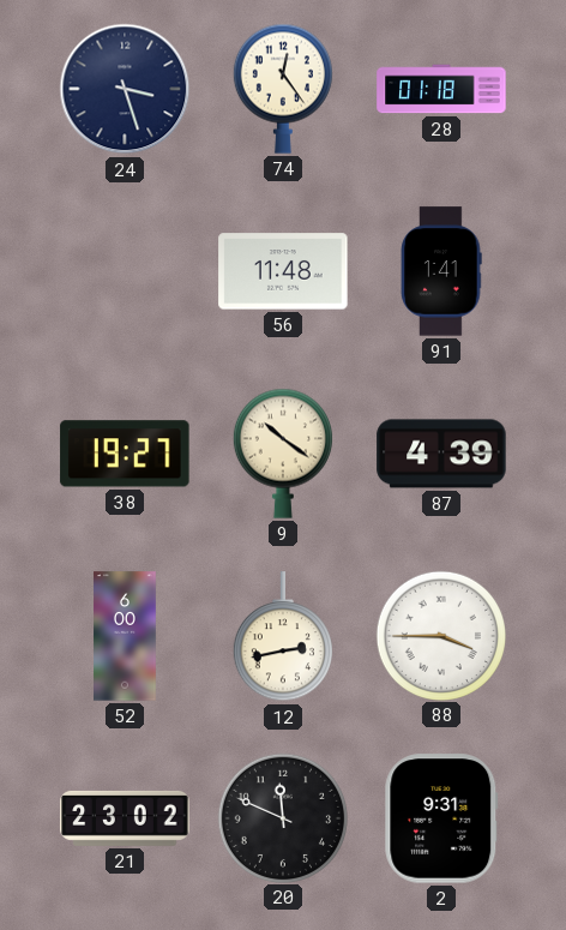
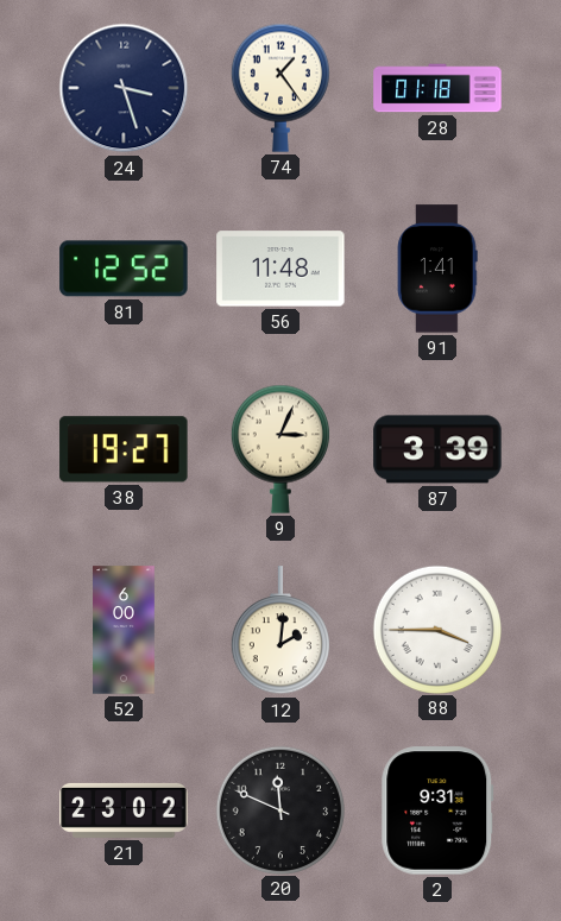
74: 12:24 -> 1:24 (280, 88)
81: none -> 12:52 (124, 269)
9: 10:21 -> 3:04 (280, 449)
87: 4:39 -> 3:39 (437, 449)
12: 2:43 -> 2:01 (280, 631)
